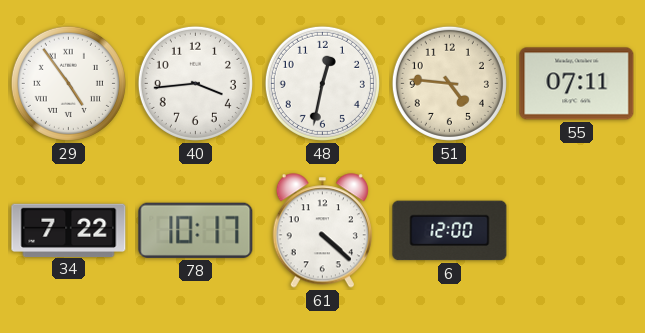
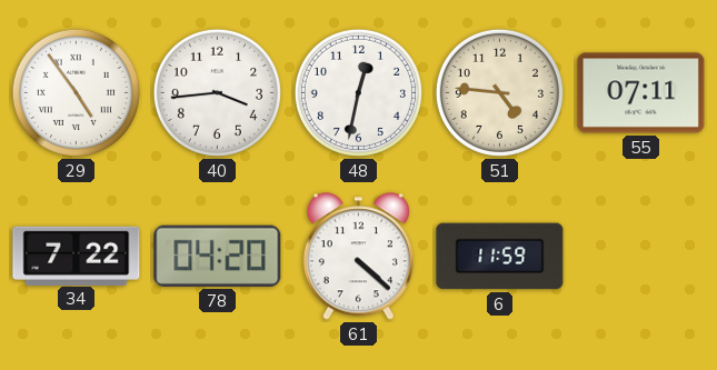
78: 10:17 -> 04:20 (218, 256)
6: 12:00 -> 11:59 (500, 257)
